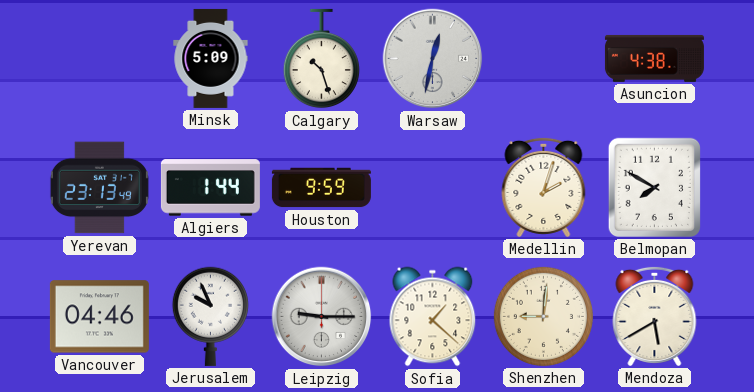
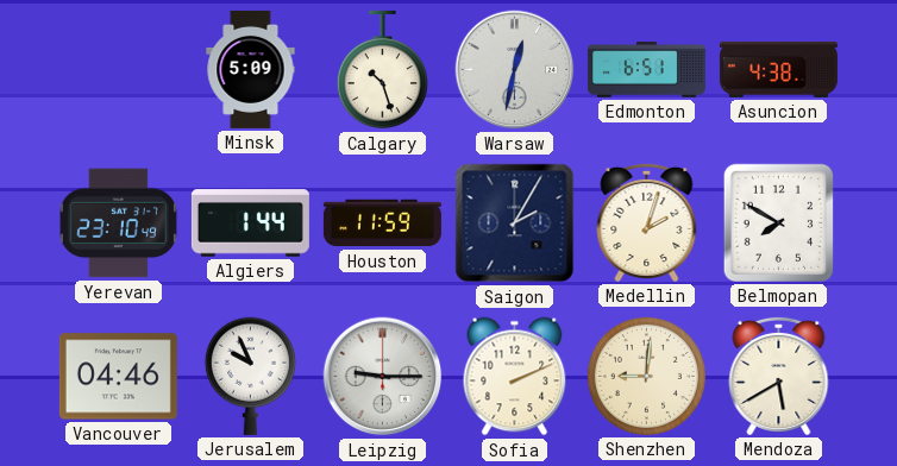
Edmonton: none -> 6:51 (646, 70)
Yerevan: 23:13 -> 23:10 (118, 223)
Houston: 9:59 -> 11:59 (382, 223)
Saigon: none -> 2:05 (515, 223)
Sofia: 1:22 -> 2:11 (515, 377)
